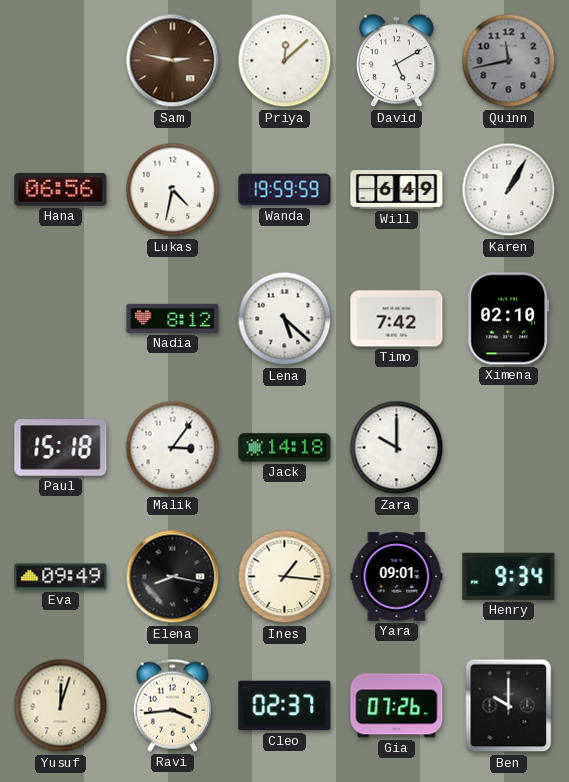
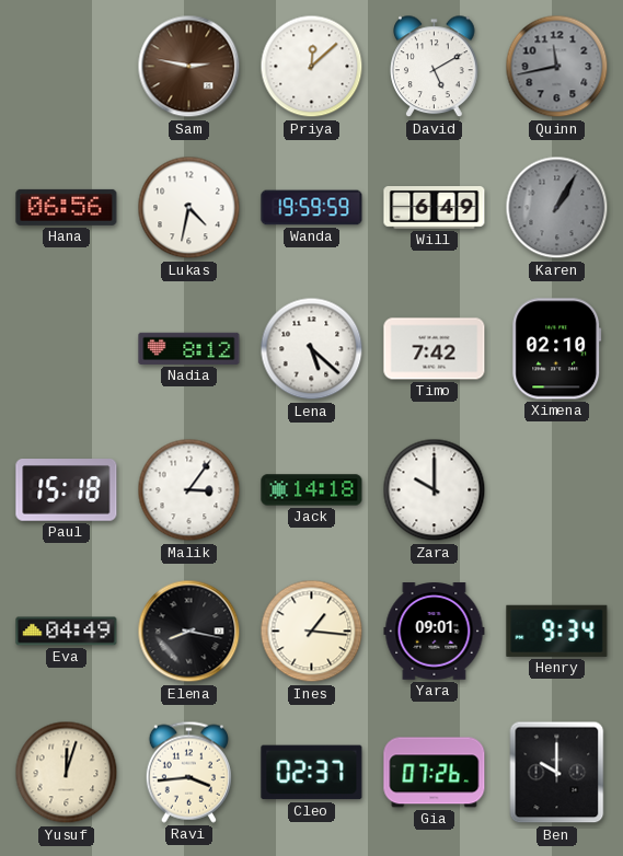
Karen dial: white -> grey (557, 208)
Eva: 09:49 -> 04:49 (67, 632)
